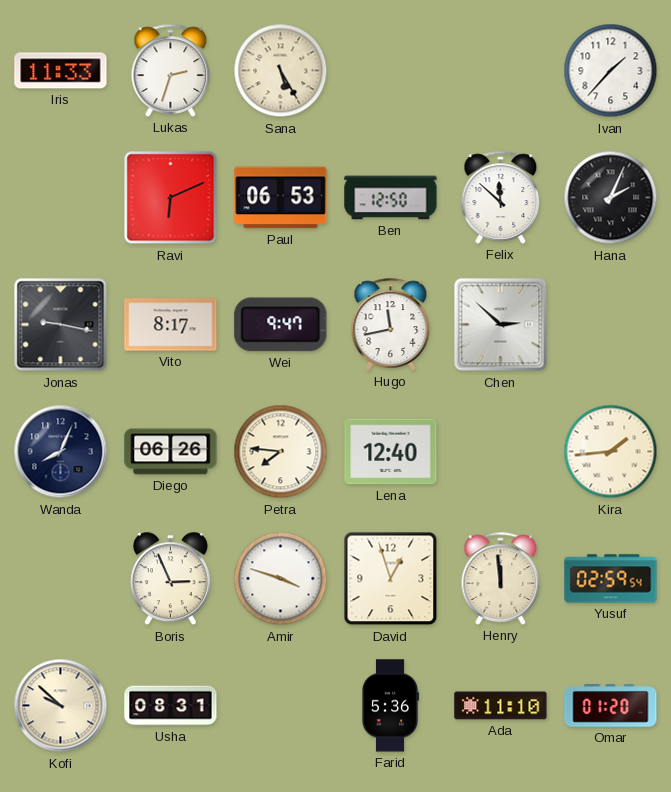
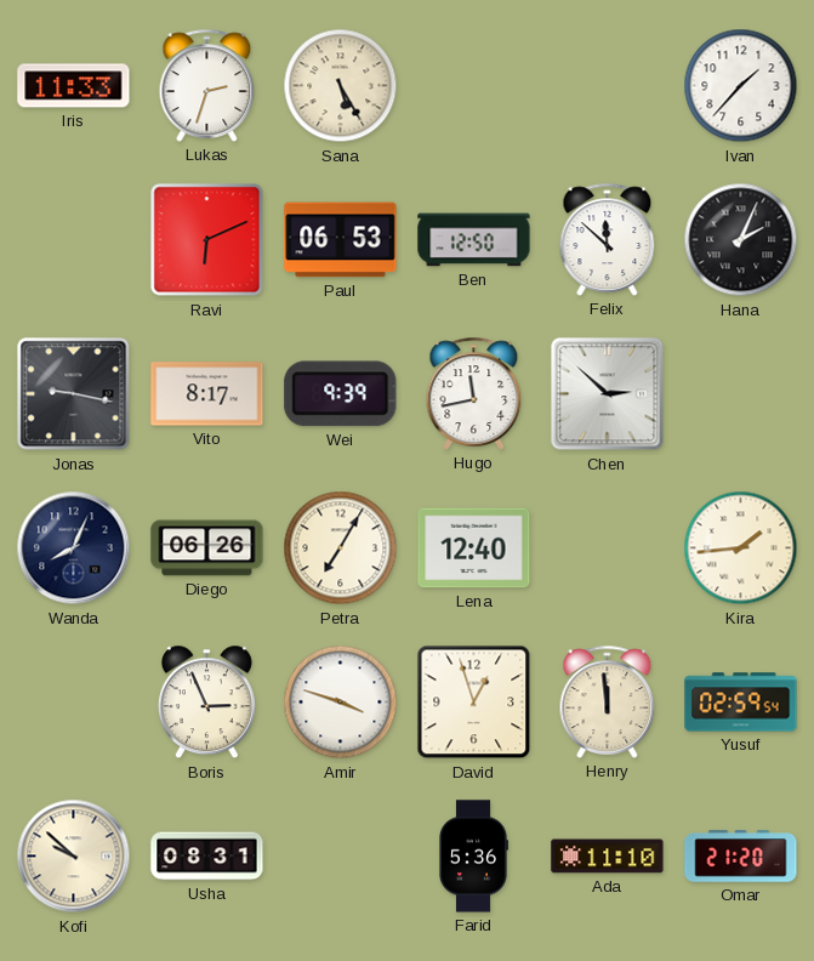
Wei: 9:47 -> 9:39 (341, 394)
Petra: 7:46 -> 7:05 (341, 548)
Omar: 01:20 -> 21:20 (741, 857)
